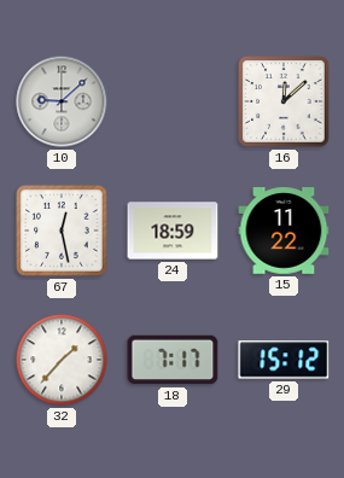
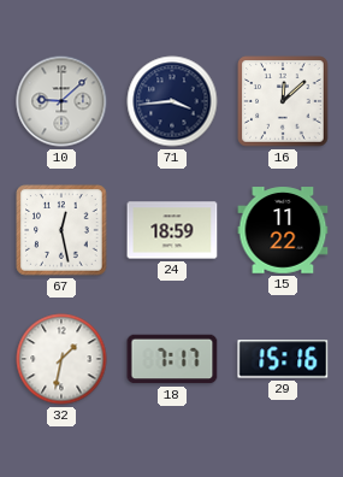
71: none -> 3:44 (172, 101)
32: 1:37 -> 1:32 (61, 359)
29: 15:12 -> 15:16 (283, 359)
